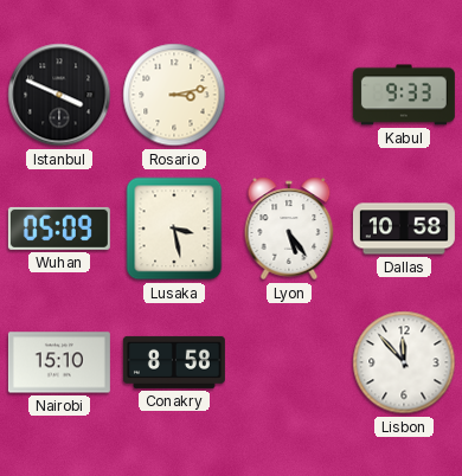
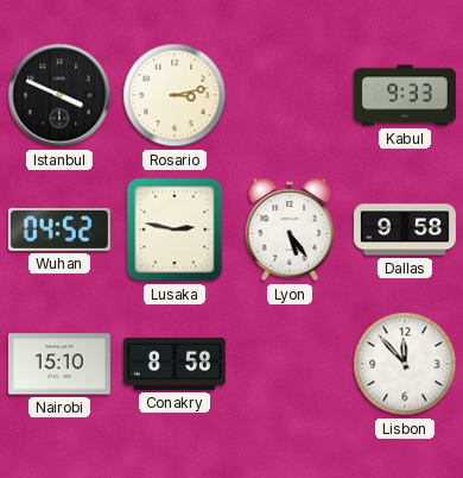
Wuhan: 05:09 -> 04:52 (59, 229)
Lusaka: 3:28 -> 2:47 (175, 229)
Dallas: 10:58 -> 9:58 (405, 229)
